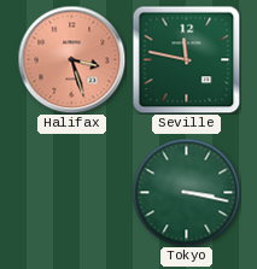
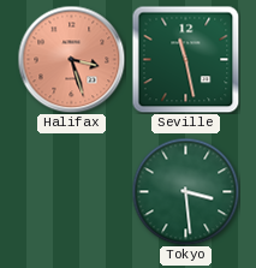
Seville: 11:47 -> 11:28 (185, 59)
Tokyo: 3:17 -> 3:29 (185, 191)
